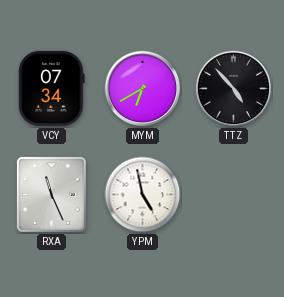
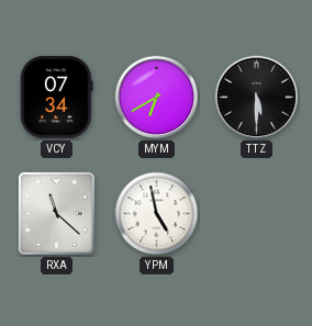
TTZ: 4:53 -> 5:30 (257, 98)
RXA: 11:26 -> 11:22 (56, 213)
